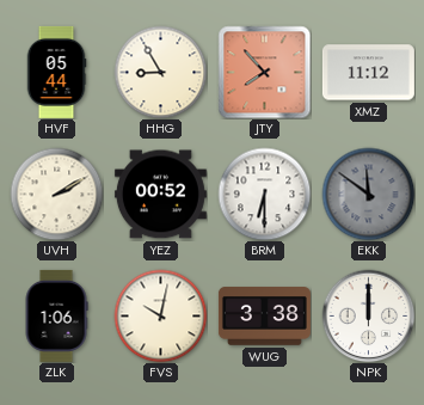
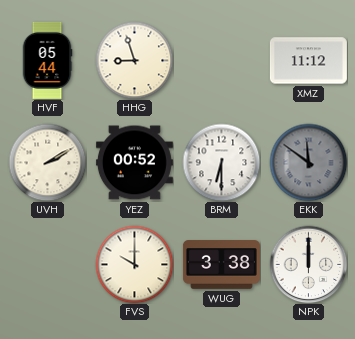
HHG: 8:55 -> 8:57 (134, 60)
JTY: 7:53 -> none (264, 72)
ZLK: 1:06 -> none (56, 315)
FVS: 10:02 -> 10:00 (134, 264)
